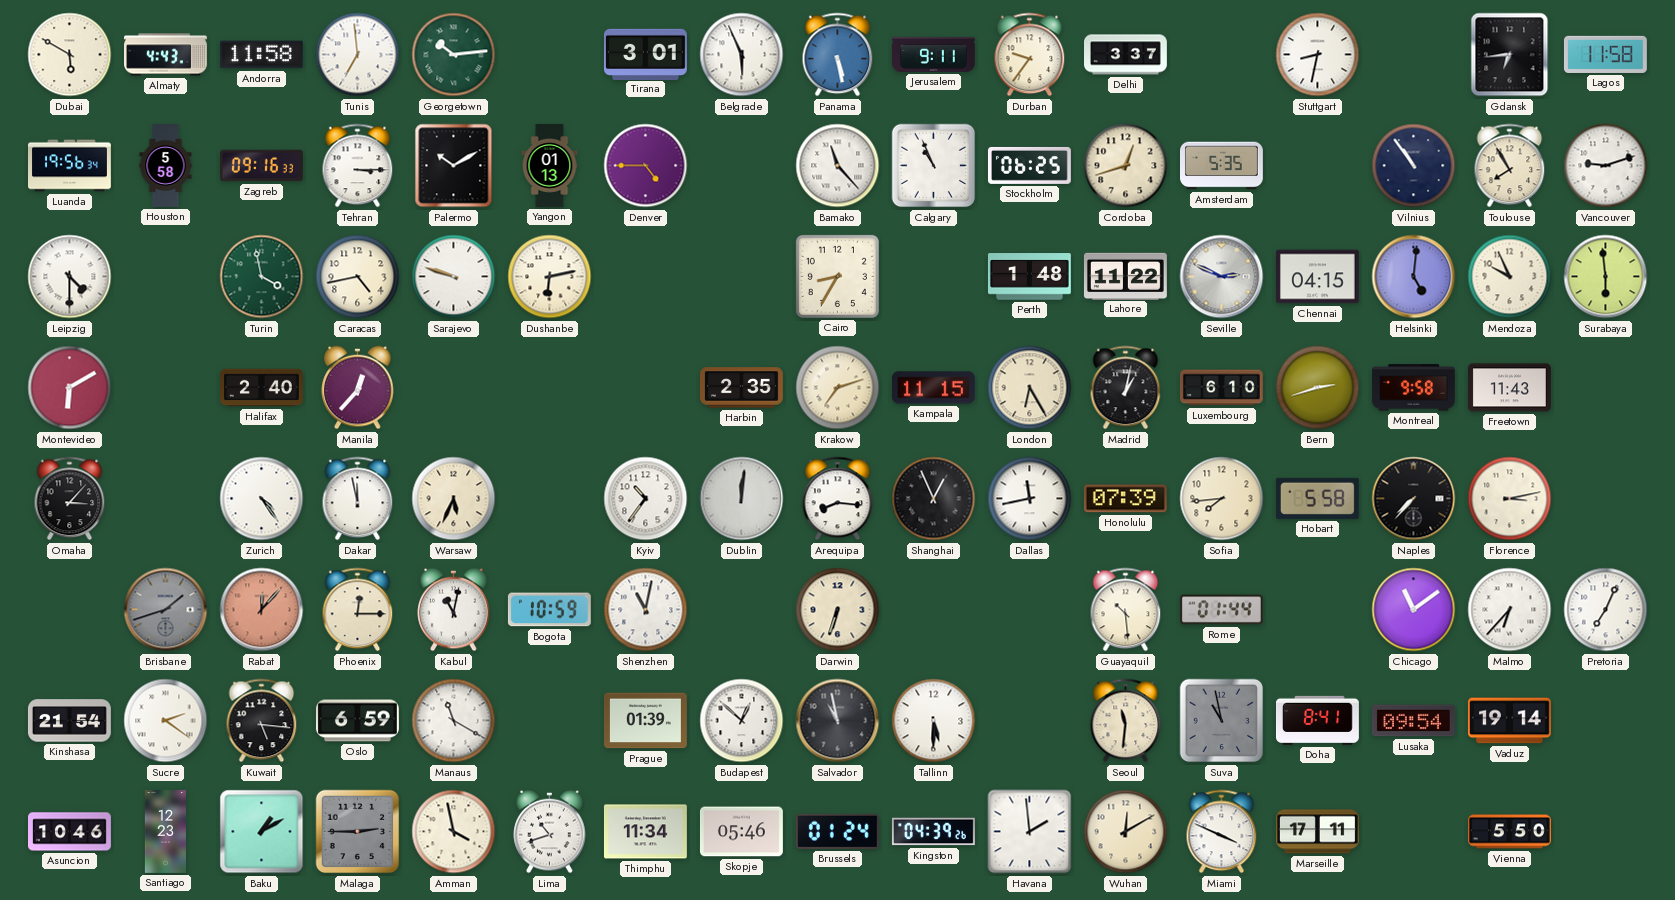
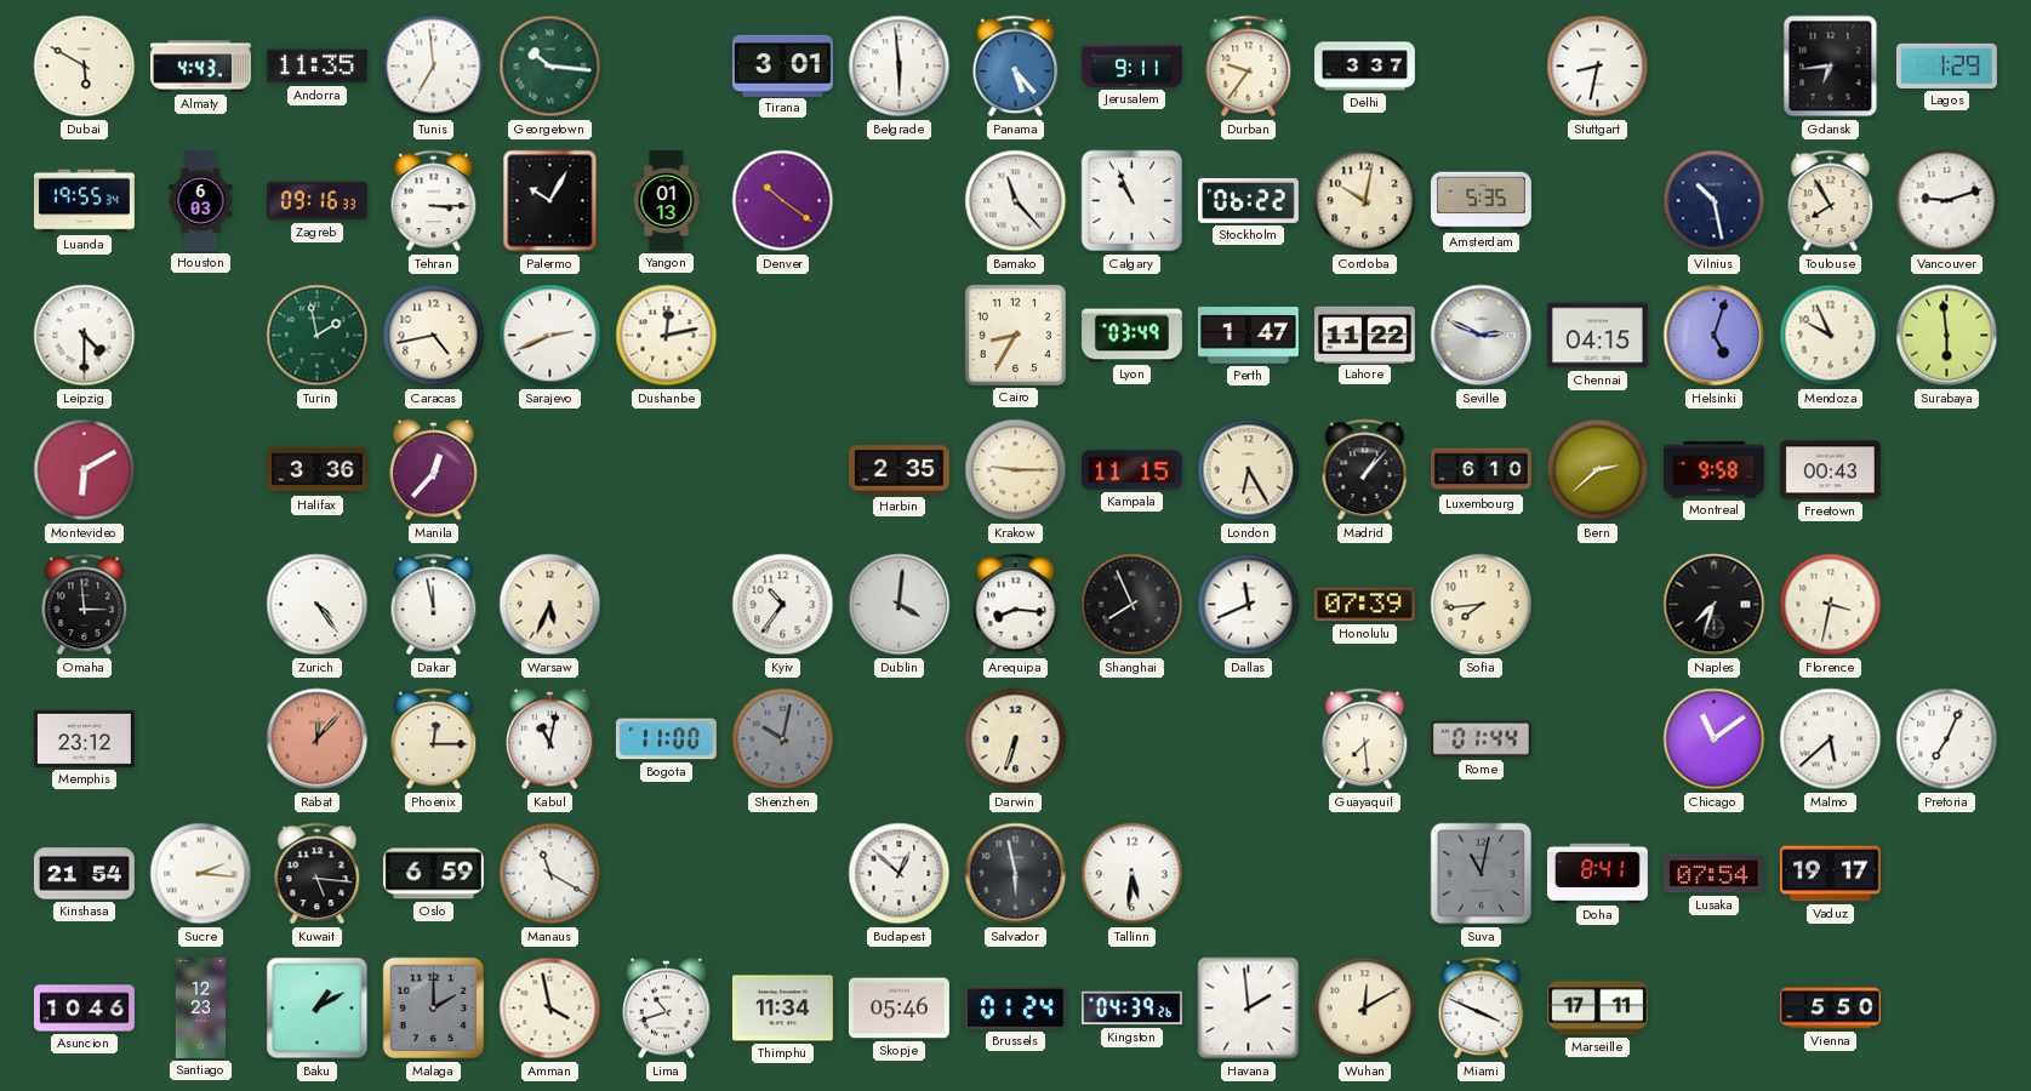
Andorra: 11:58 -> 11:35 (316, 67)
Georgetown: 10:14 -> 10:16 (550, 67)
Belgrade: 5:56 -> 5:59 (900, 67)
Panama: 5:28 -> 5:23 (1016, 67)
Lagos: 11:58 -> 1:29 (1946, 65)
Luanda: 19:56 -> 19:55 (85, 201)
Houston: 5:58 -> 6:03 (201, 201)
Palermo: 10:10 -> 10:05 (550, 201)
Denver: 4:45 -> 10:21 (783, 201)
Stockholm: 06:25 -> 06:22 (1249, 200)
Cordoba: 12:42 -> 10:02 (1365, 201)
Vilnius: 10:54 -> 10:28 (1715, 201)
Turin: 3:58 -> 1:58 (318, 336)
Sarajevo: 9:48 -> 2:41 (550, 336)
Dushanbe: 6:13 -> 12:13 (667, 336)
Lyon: none -> 03:49 (1133, 336)
Perth: 1:48 -> 1:47 (1248, 336)
Helsinki: 5:01 -> 5:03 (1715, 336)
Halifax: 2:40 -> 3:36 (318, 470)
Krakow: 7:12 -> 9:15 (1016, 470)
Madrid: 1:02 -> 1:07 (1365, 470)
Bern: 2:42 -> 2:38 (1598, 470)
Freetown: 11:43 -> 00:43 (1831, 470)
Omaha: 3:07 -> 2:59 (85, 605)
Dublin: 12:01 -> 4:01 (900, 605)
Shanghai: 12:56 -> 7:56 (1133, 605)
Dallas: 11:43 -> 11:41 (1249, 605)
Hobart: 5:58 -> none (1317, 498)
Naples: 7:37 -> 7:33 (1715, 605)
Florence: 3:13 -> 3:32 (1831, 605)
Memphis: none -> 23:12 (84, 738)
Brisbane: 1:42 -> none (166, 610)
Bogota: 10:59 -> 11:00 (666, 739)
Shenzhen: 11:02 -> 10:02 (783, 739)
Shenzhen dial: white -> grey (783, 739)
Guayaquil: 10:29 -> 7:29 (1365, 739)
Malmo: 6:37 -> 5:38 (1831, 739)
Sucre: 2:21 -> 2:16 (201, 874)
Prague: 01:39 -> none (645, 721)
Salvador: 10:58 -> 5:58 (1016, 874)
Tallinn: 5:30 -> 5:31 (1133, 874)
Seoul: 11:31 -> none (1126, 721)
Suva: 10:58 -> 11:02 (1482, 874)
Lusaka: 09:54 -> 07:54 (1713, 874)
Vaduz: 19:14 -> 19:17 (1830, 874)
Malaga: 2:45 -> 2:00 (434, 1009)
